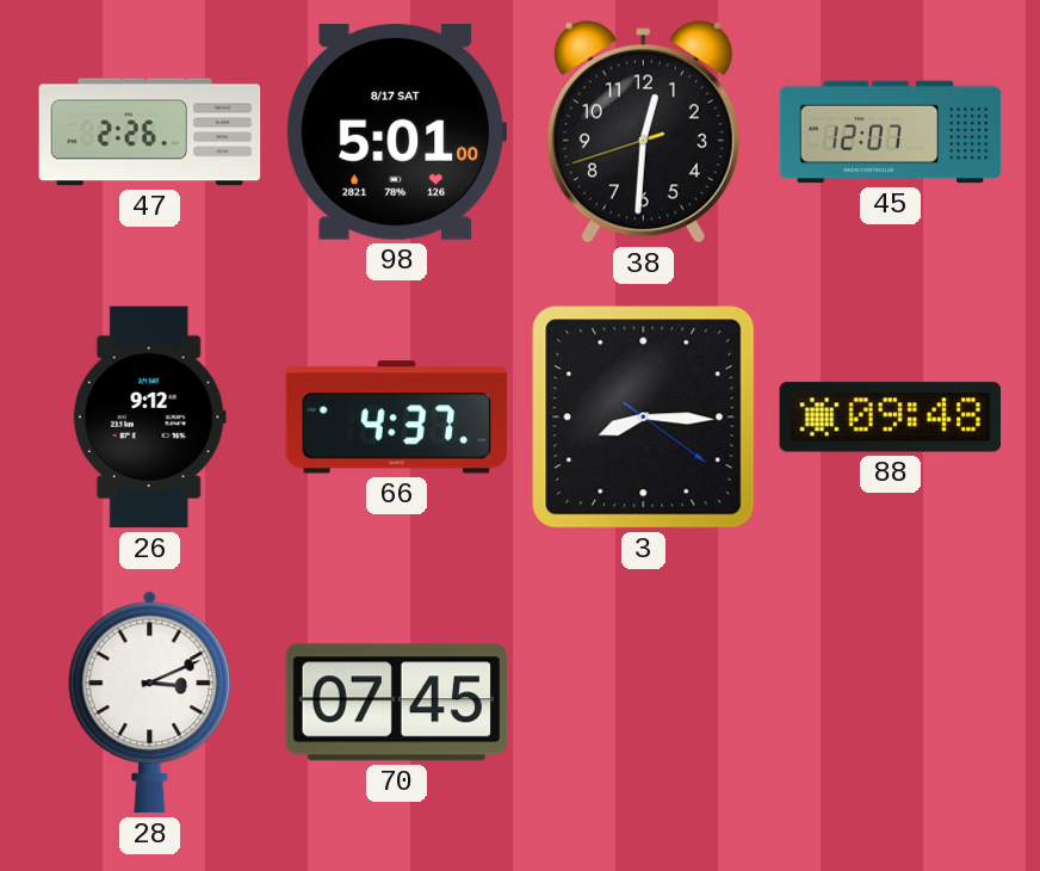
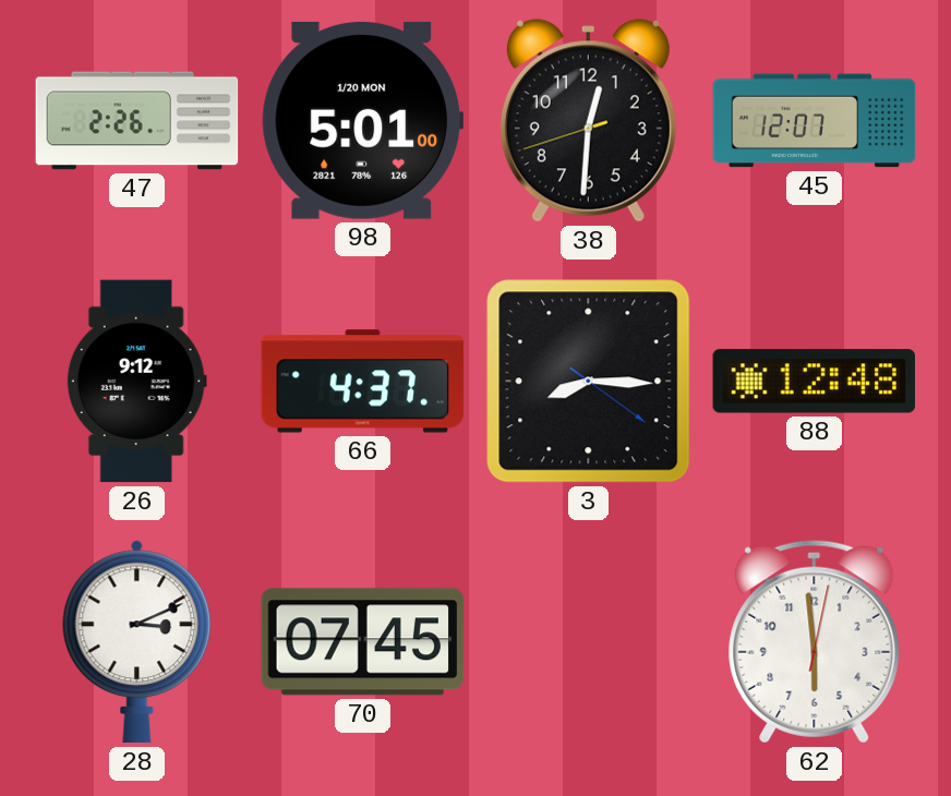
98 date: 8/17 SAT -> 1/20 MON (362, 120)
88: 09:48 -> 12:48 (815, 382)
62: none -> 5:59 (815, 641)
